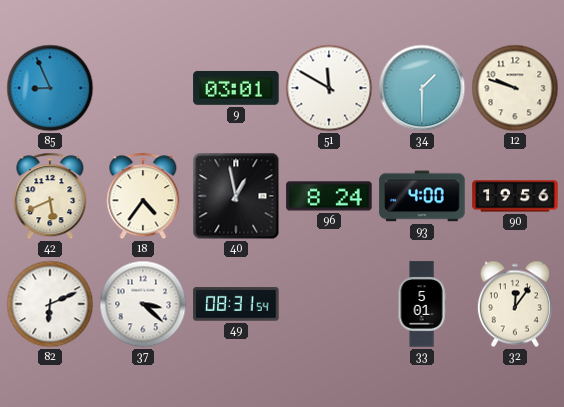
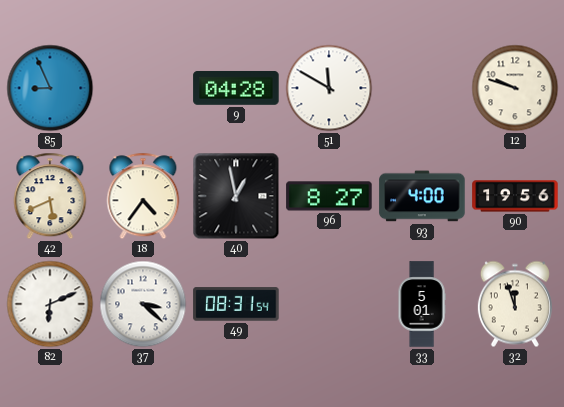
9: 03:01 -> 04:28 (236, 88)
34: 1:30 -> none (422, 88)
96: 8:24 -> 8:27 (329, 196)
32: 12:06 -> 11:57 (515, 304)
